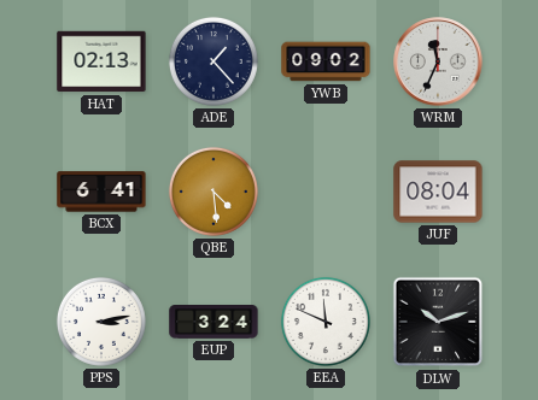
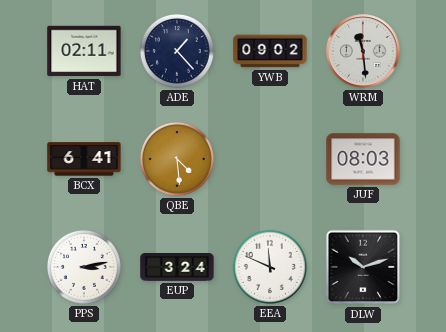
HAT: 02:13 -> 02:11 (84, 51)
WRM: 11:34 -> 11:29 (363, 51)
JUF: 08:04 -> 08:03 (363, 159)
